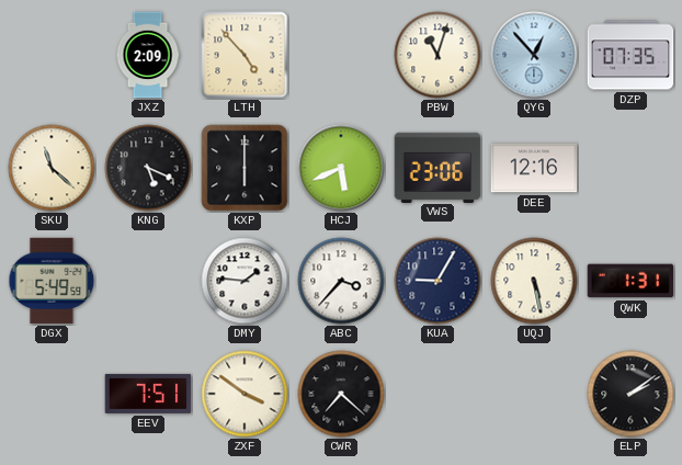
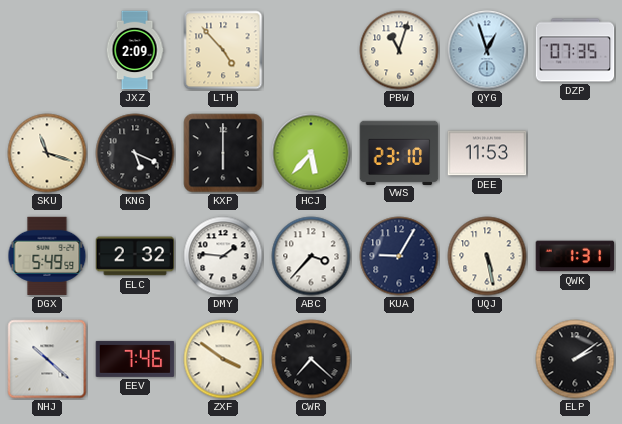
QYG: 12:53 -> 12:57 (487, 50)
SKU: 11:22 -> 11:18 (47, 153)
HCJ: 5:41 -> 5:37 (311, 153)
VWS: 23:06 -> 23:10 (399, 152)
DEE: 12:16 -> 11:53 (487, 153)
ELC: none -> 2:32 (135, 256)
NHJ: none -> 10:22 (47, 359)
EEV: 7:51 -> 7:46 (135, 359)
